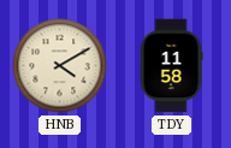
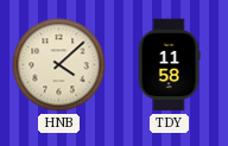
HNB: 4:10 -> 4:08 (59, 65)
